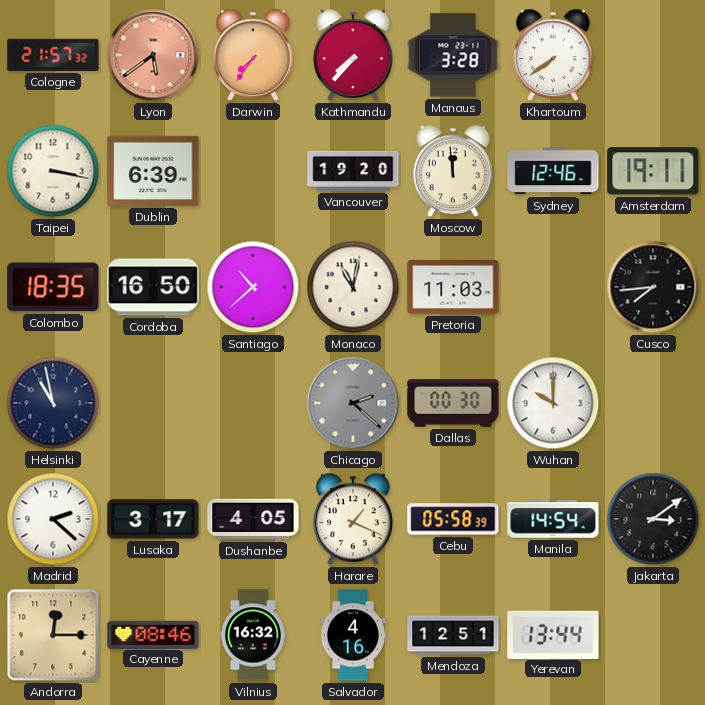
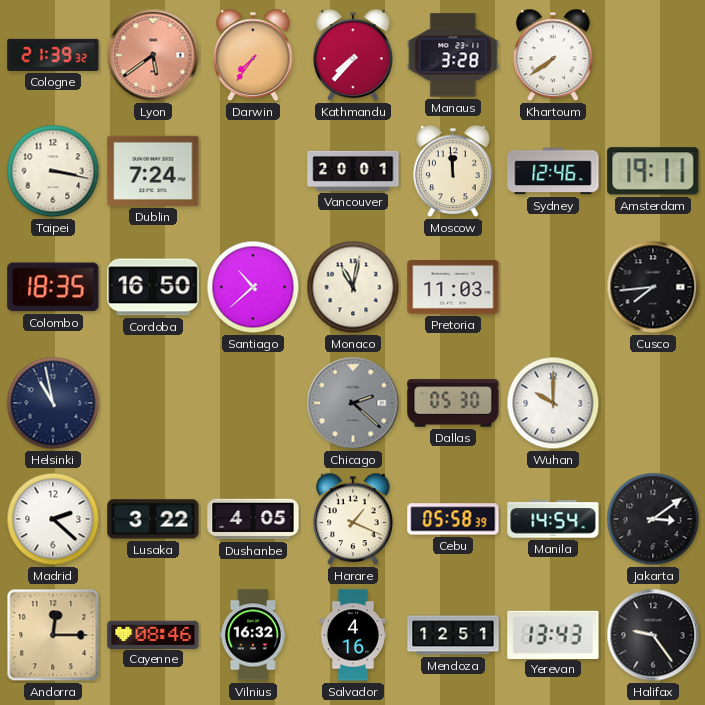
Cologne: 21:57 -> 21:39 (53, 55)
Dublin: 6:39 -> 7:24 (153, 171)
Vancouver: 19:20 -> 20:01 (353, 171)
Dallas: 00:30 -> 05:30 (453, 403)
Lusaka: 3:17 -> 3:22 (153, 519)
Yerevan: 13:44 -> 13:43 (553, 634)
Halifax: none -> 9:24 (653, 635)
